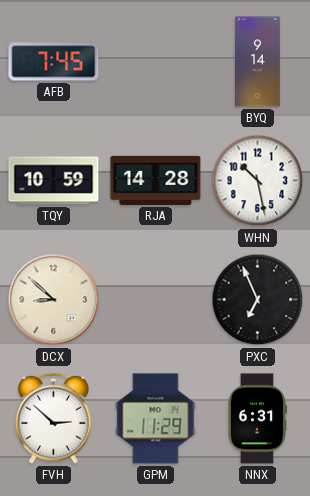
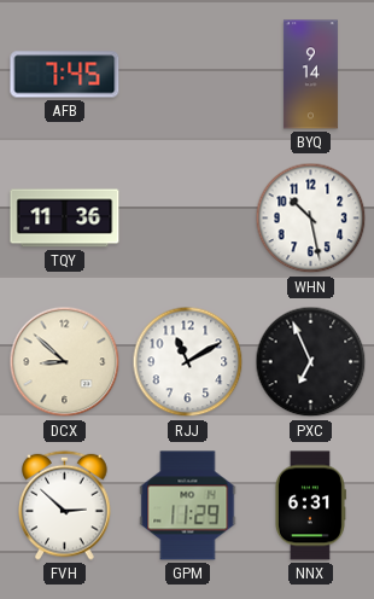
TQY: 10:59 -> 11:36 (65, 219)
RJA: 14:28 -> none (156, 180)
RJJ: none -> 11:10 (188, 362)
